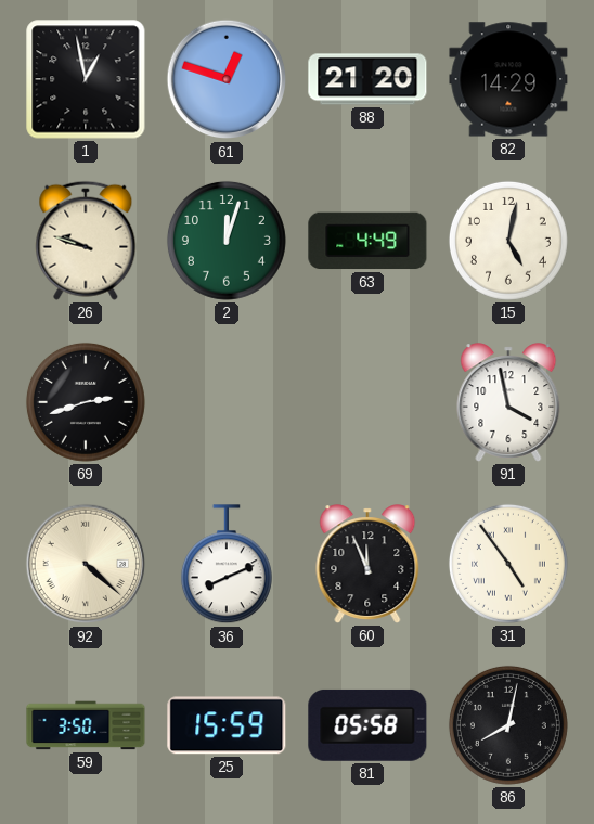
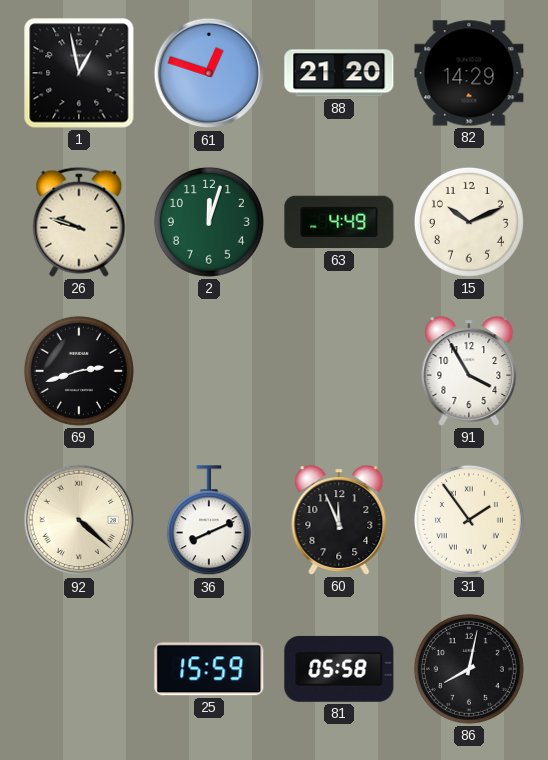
15: 5:02 -> 10:11 (469, 222)
91: 3:58 -> 3:55 (469, 371)
31: 4:54 -> 1:54 (469, 520)
59: 3:50 -> none (86, 725)
